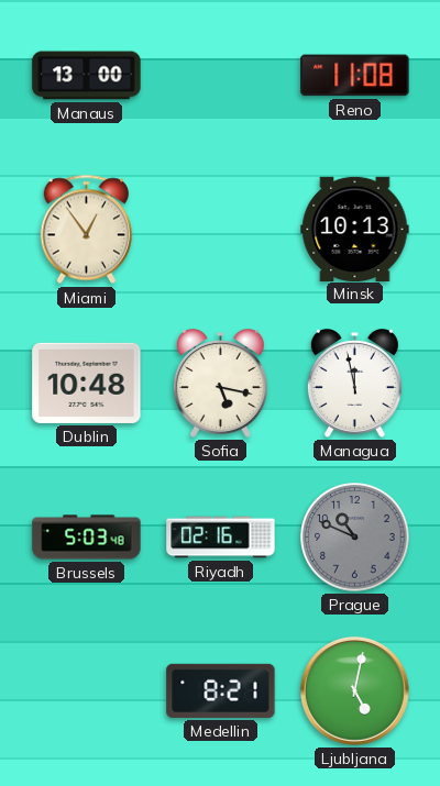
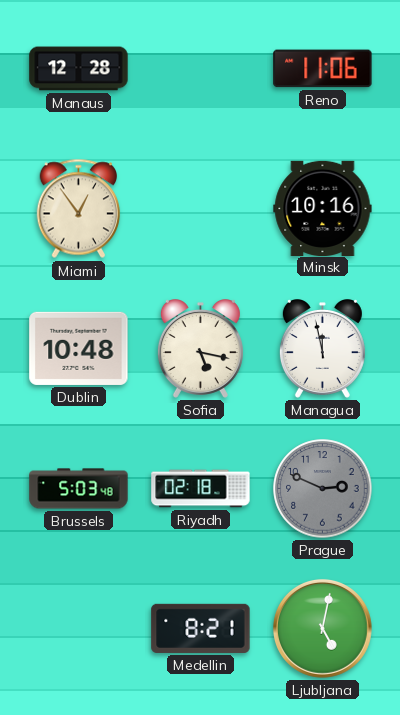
Manaus: 13:00 -> 12:28 (79, 69)
Reno: 11:08 -> 11:06 (323, 69)
Minsk: 10:13 -> 10:16 (323, 208)
Riyadh: 02:16 -> 02:18 (201, 489)
Prague: 10:49 -> 2:49 (323, 489)
